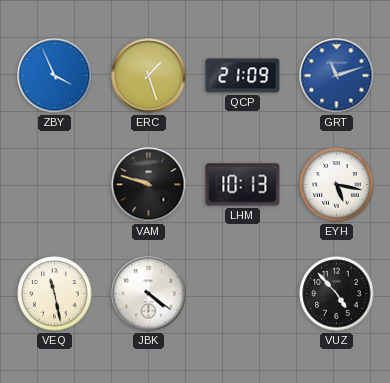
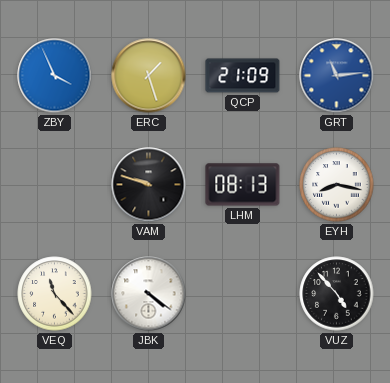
GRT: 11:12 -> 11:14 (337, 76)
LHM: 10:13 -> 08:13 (243, 185)
EYH: 5:17 -> 8:17 (337, 185)
VEQ: 11:28 -> 11:23 (55, 294)
